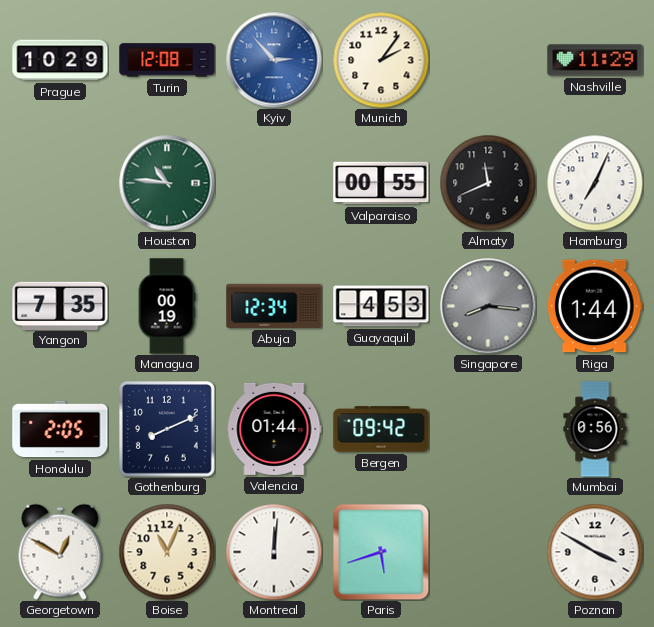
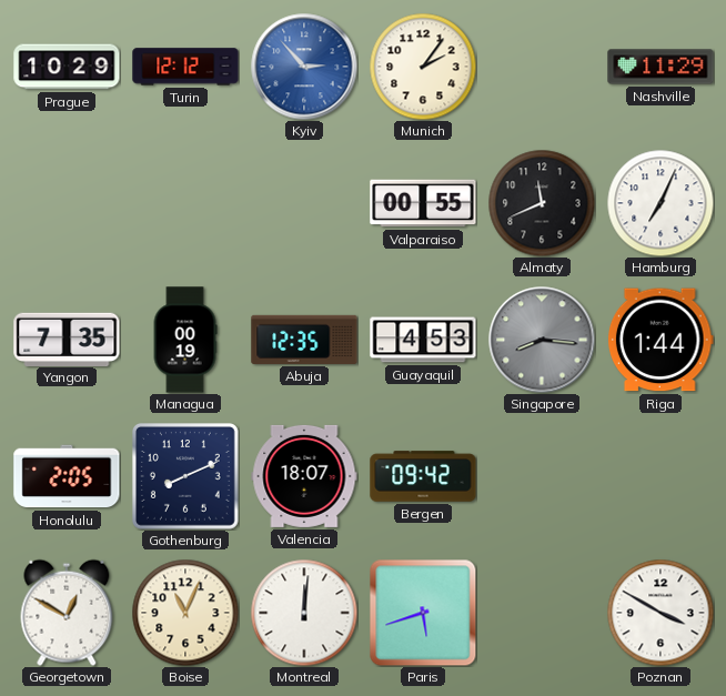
Turin: 12:08 -> 12:12 (185, 67)
Houston: 10:46 -> none (167, 183)
Abuja: 12:34 -> 12:35 (304, 340)
Valencia: 01:44 -> 18:07 (304, 476)
Mumbai: 0:56 -> none (595, 429)
